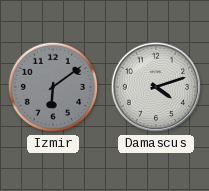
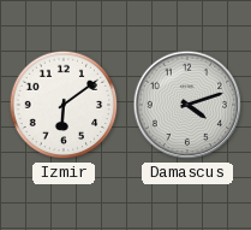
Izmir dial: grey -> white (64, 105)
